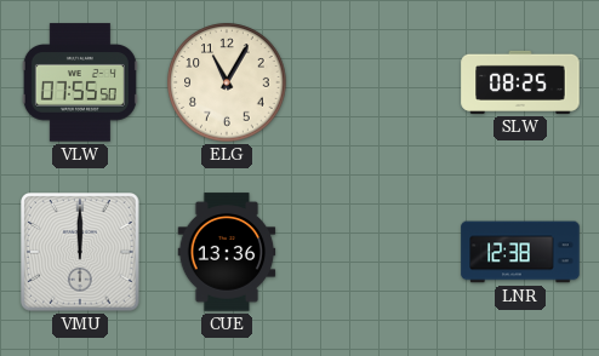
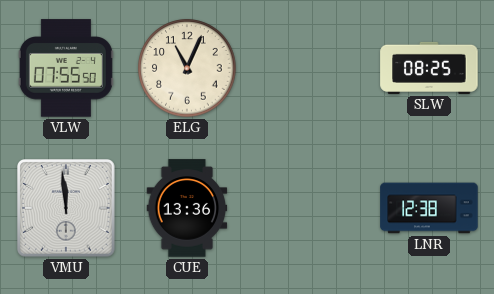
ELG: 11:05 -> 11:04 (187, 68)
VMU: 12:00 -> 11:59 (67, 209)
